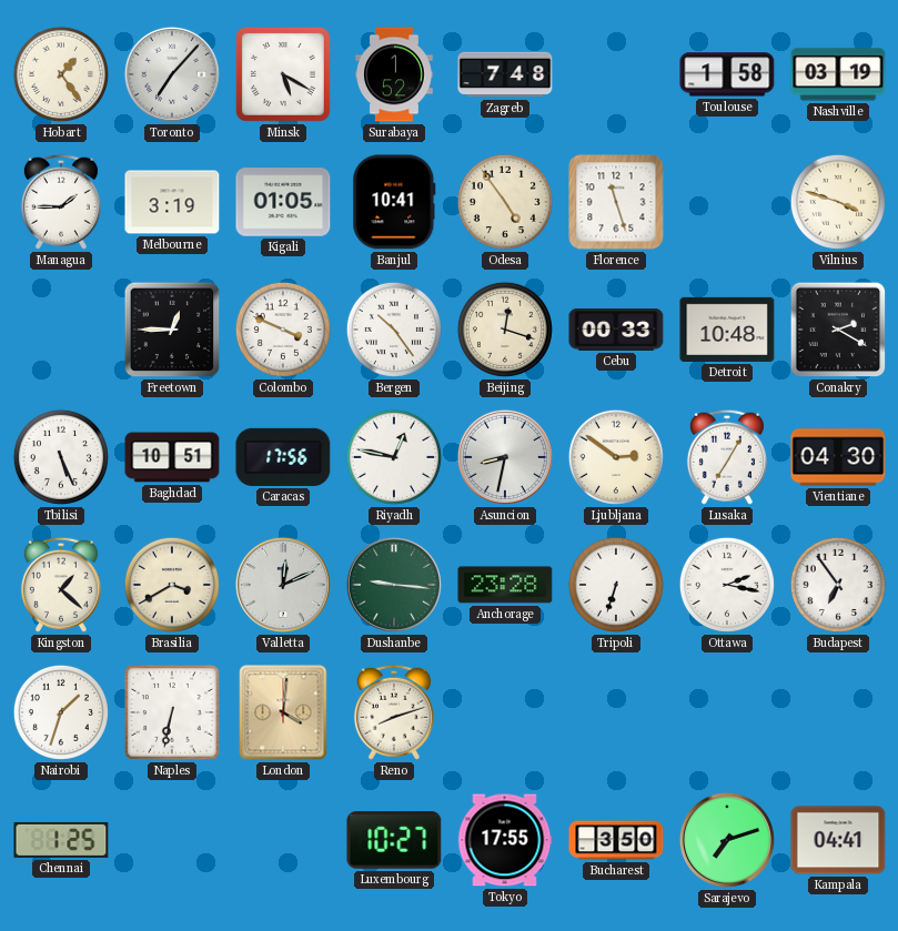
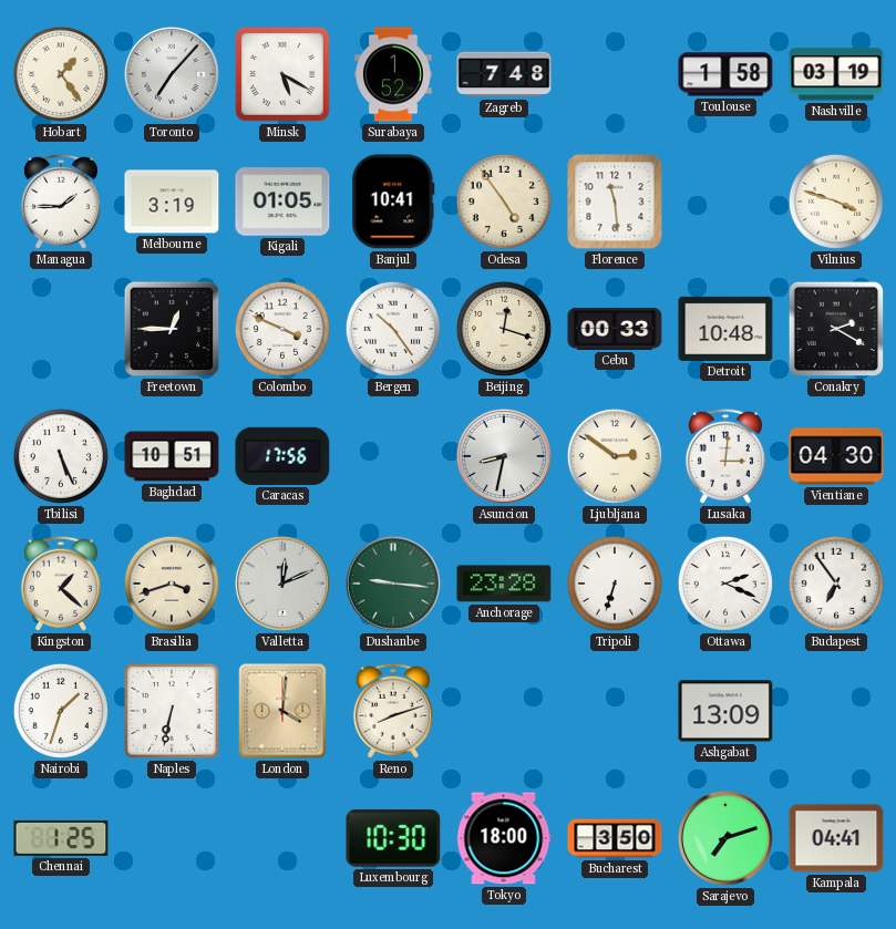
Florence: 11:27 -> 11:29 (615, 202)
Riyadh: 12:47 -> none (394, 457)
Lusaka: 7:05 -> 3:01 (725, 456)
Brasilia: 3:40 -> 3:42 (172, 584)
Ottawa: 2:17 -> 2:19 (725, 584)
Ashgabat: none -> 13:09 (725, 711)
Luxembourg: 10:27 -> 10:30 (393, 838)
Tokyo: 17:55 -> 18:00 (504, 838)
